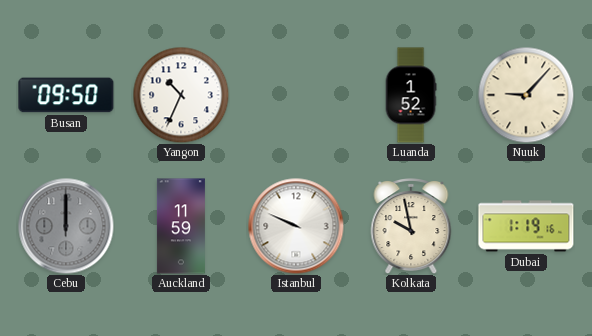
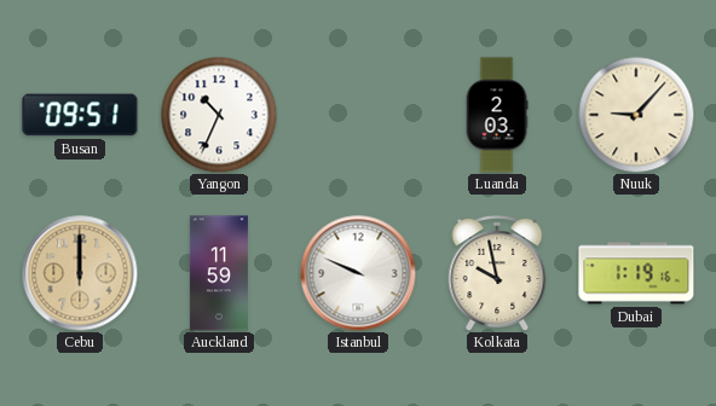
Busan: 09:50 -> 09:51 (80, 115)
Luanda: 1:52 -> 2:03 (497, 115)
Cebu dial: grey -> champagne (80, 273)
